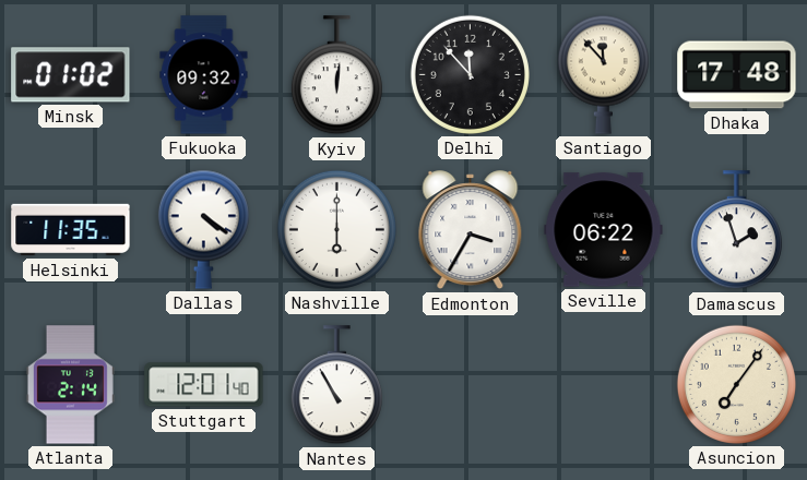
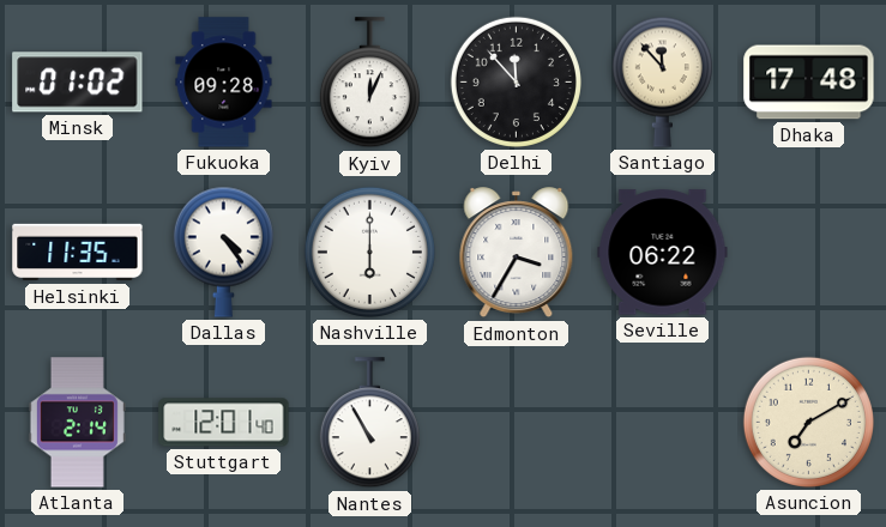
Fukuoka: 09:32 -> 09:28 (224, 83)
Kyiv: 12:01 -> 12:04 (369, 83)
Dallas: 4:21 -> 4:24 (223, 252)
Damascus: 1:57 -> none (736, 230)
Asuncion: 7:06 -> 7:10 (808, 422)
